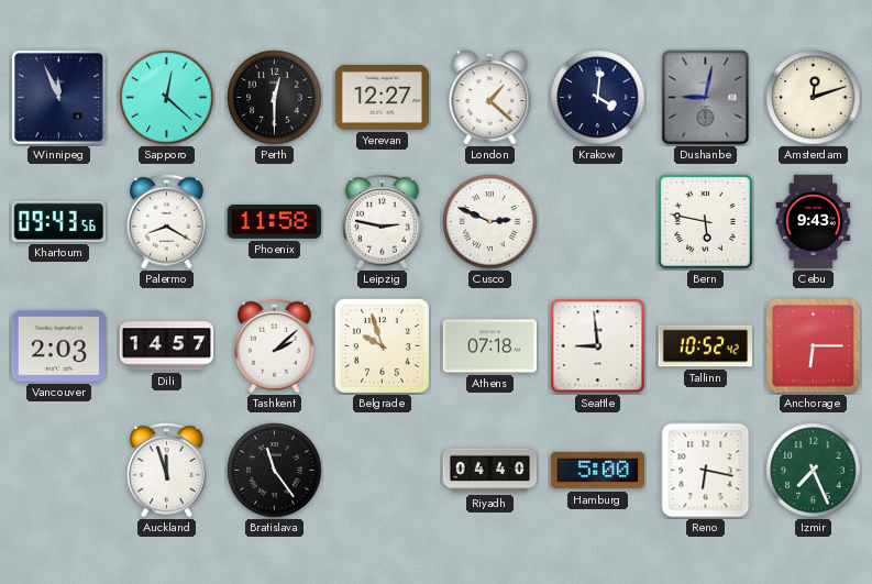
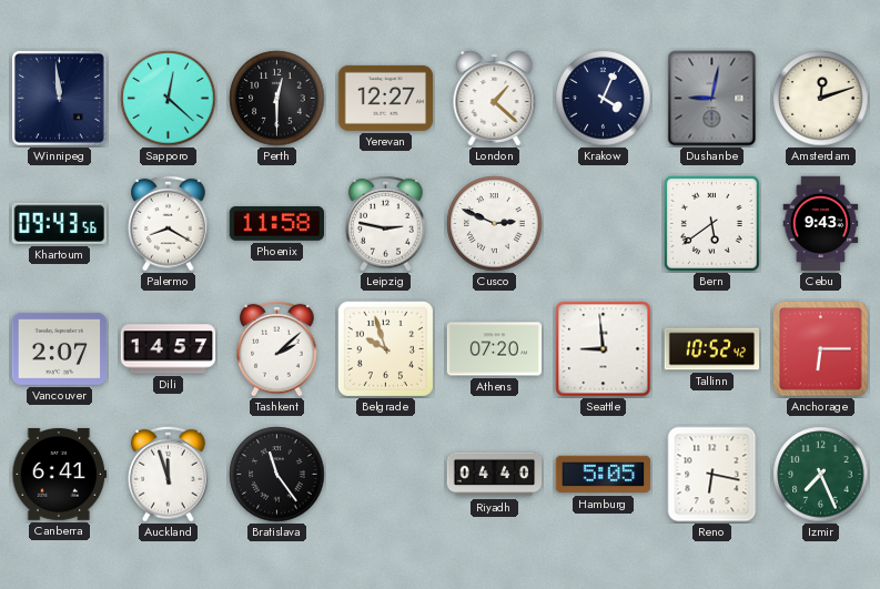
Winnipeg: 11:56 -> 11:59 (60, 99)
Krakow: 4:01 -> 4:04 (604, 99)
Bern: 5:47 -> 5:39 (711, 223)
Vancouver: 2:03 -> 2:07 (60, 348)
Athens: 07:18 -> 07:20 (495, 349)
Canberra: none -> 6:41 (60, 474)
Hamburg: 5:00 -> 5:05 (604, 475)
